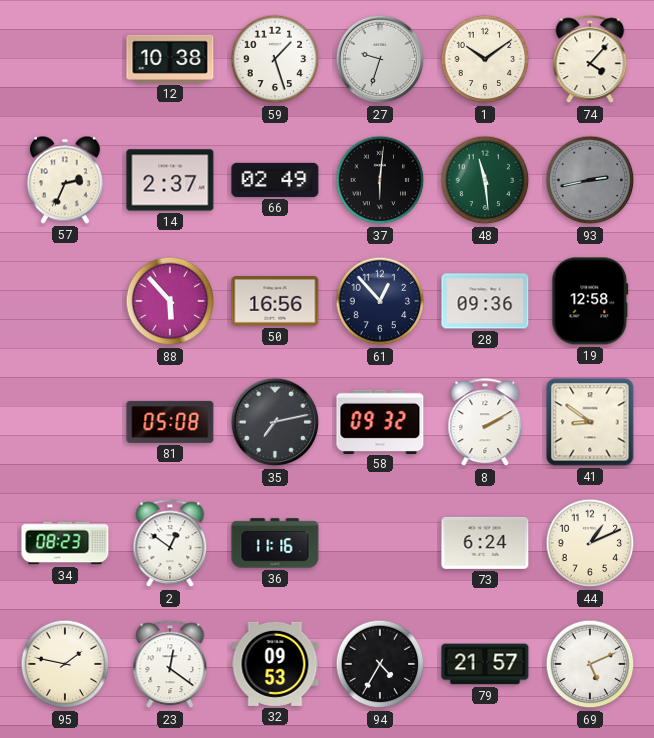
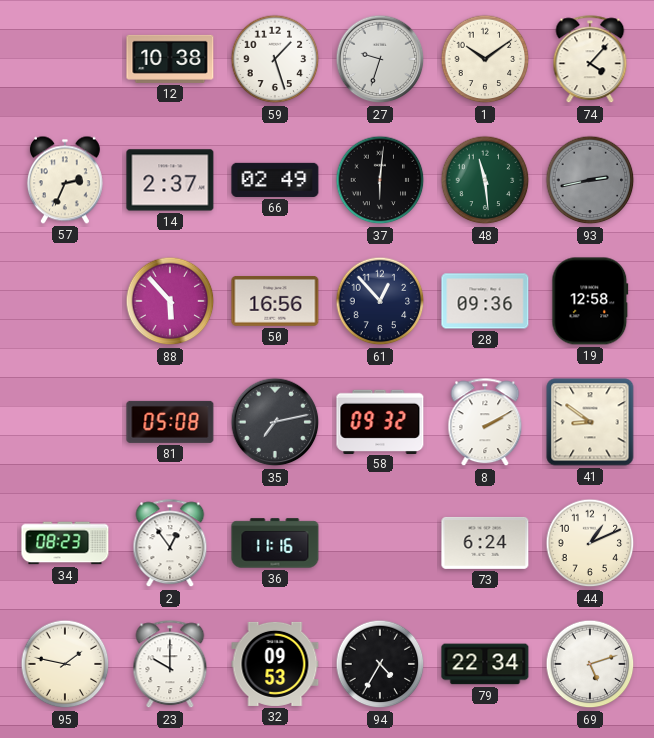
2: 12:51 -> 12:54 (170, 544)
23: 12:21 -> 10:00 (170, 665)
79: 21:57 -> 22:34 (485, 664)
69: 5:11 -> 5:12 (590, 664)
